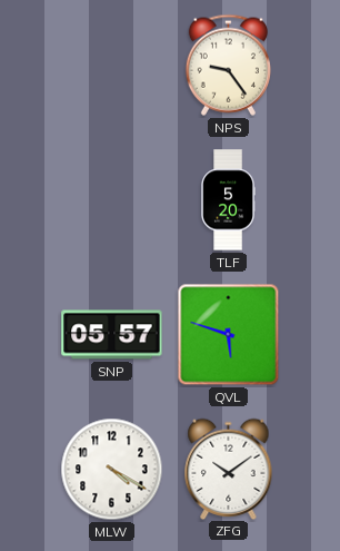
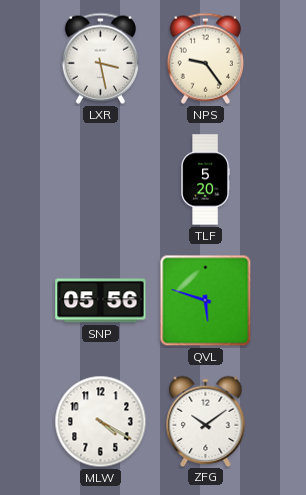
LXR: none -> 3:28 (100, 58)
SNP: 05:57 -> 05:56 (101, 301)
